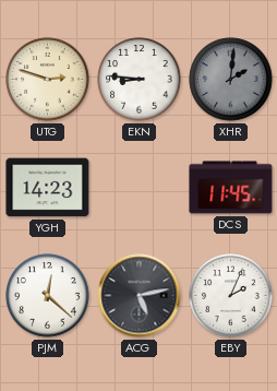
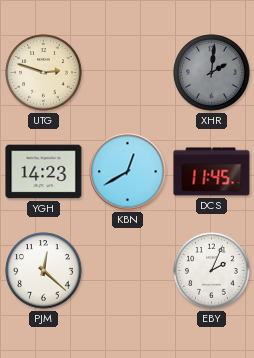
EKN: 8:46 -> none (140, 80)
KBN: none -> 12:40 (128, 172)
ACG: 5:13 -> none (140, 296)
